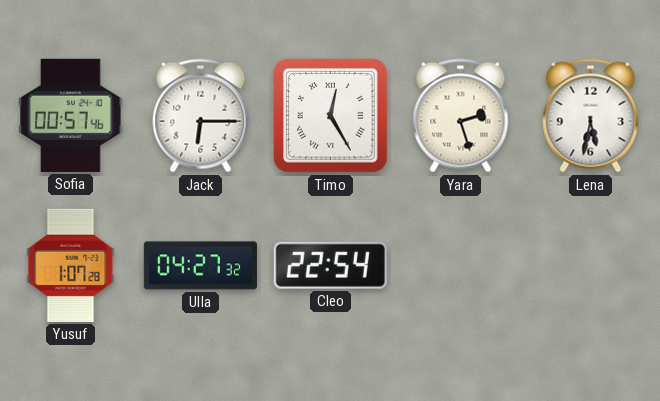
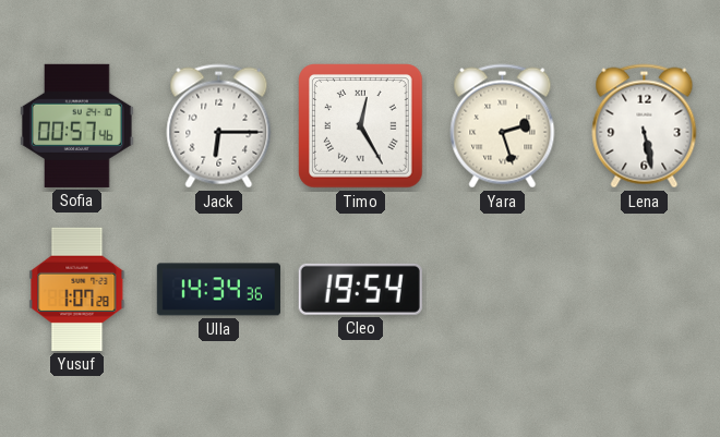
Lena: 5:32 -> 5:28 (645, 126)
Ulla: 04:27 -> 14:34 (218, 290)
Cleo: 22:54 -> 19:54 (360, 289)
